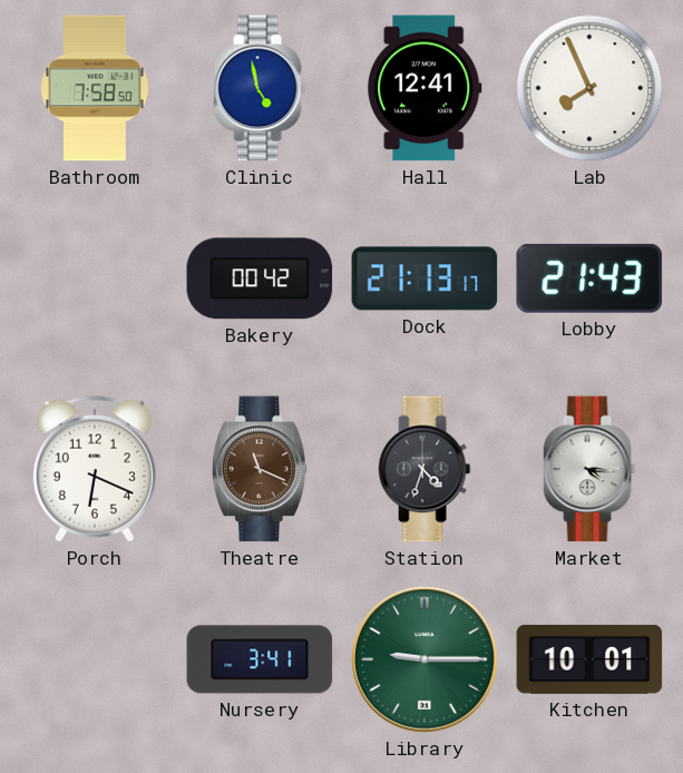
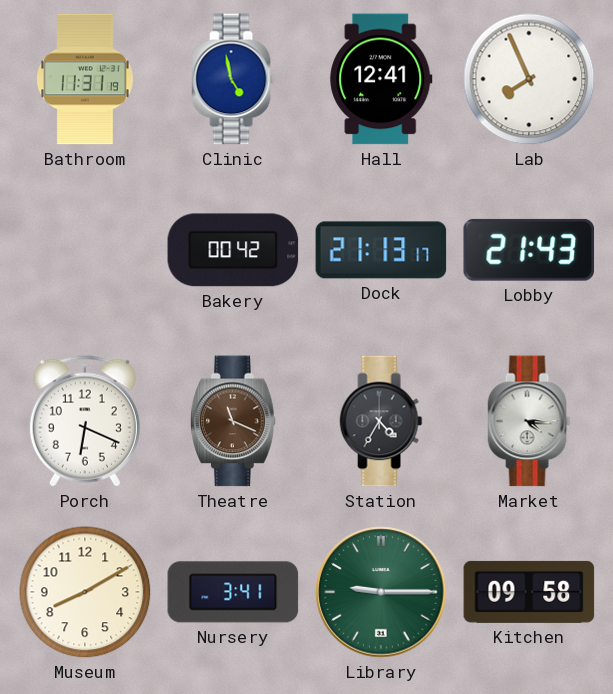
Bathroom: 7:58 -> 11:31 (85, 79)
Station: 4:33 -> 4:35 (381, 421)
Museum: none -> 8:10 (85, 592)
Kitchen: 10:01 -> 09:58 (529, 592)
